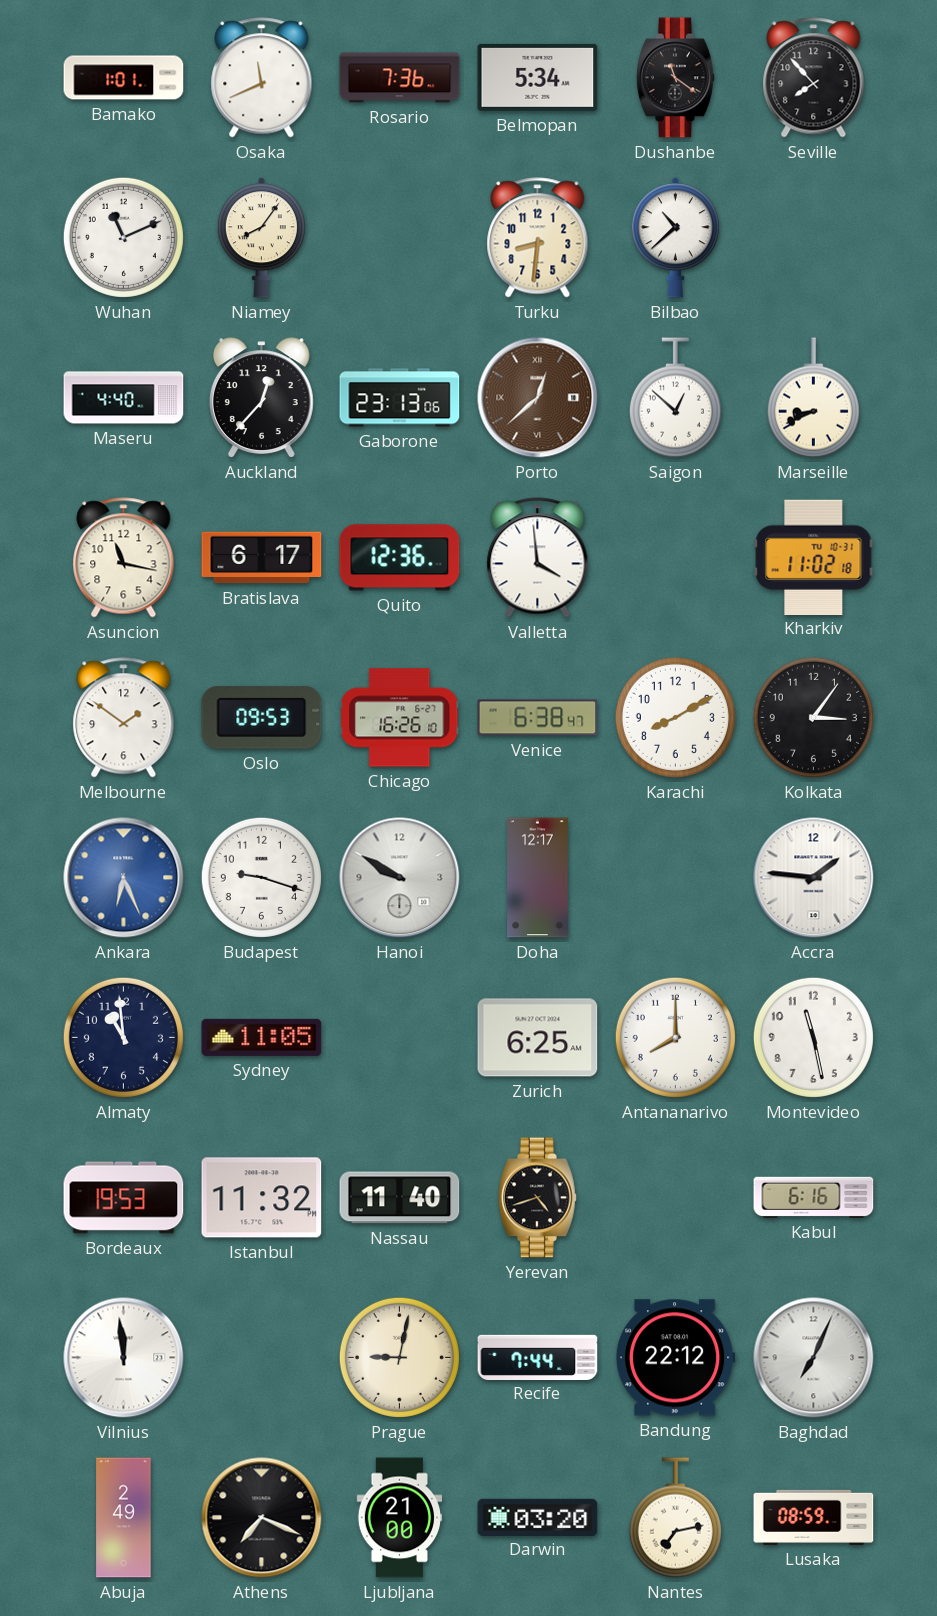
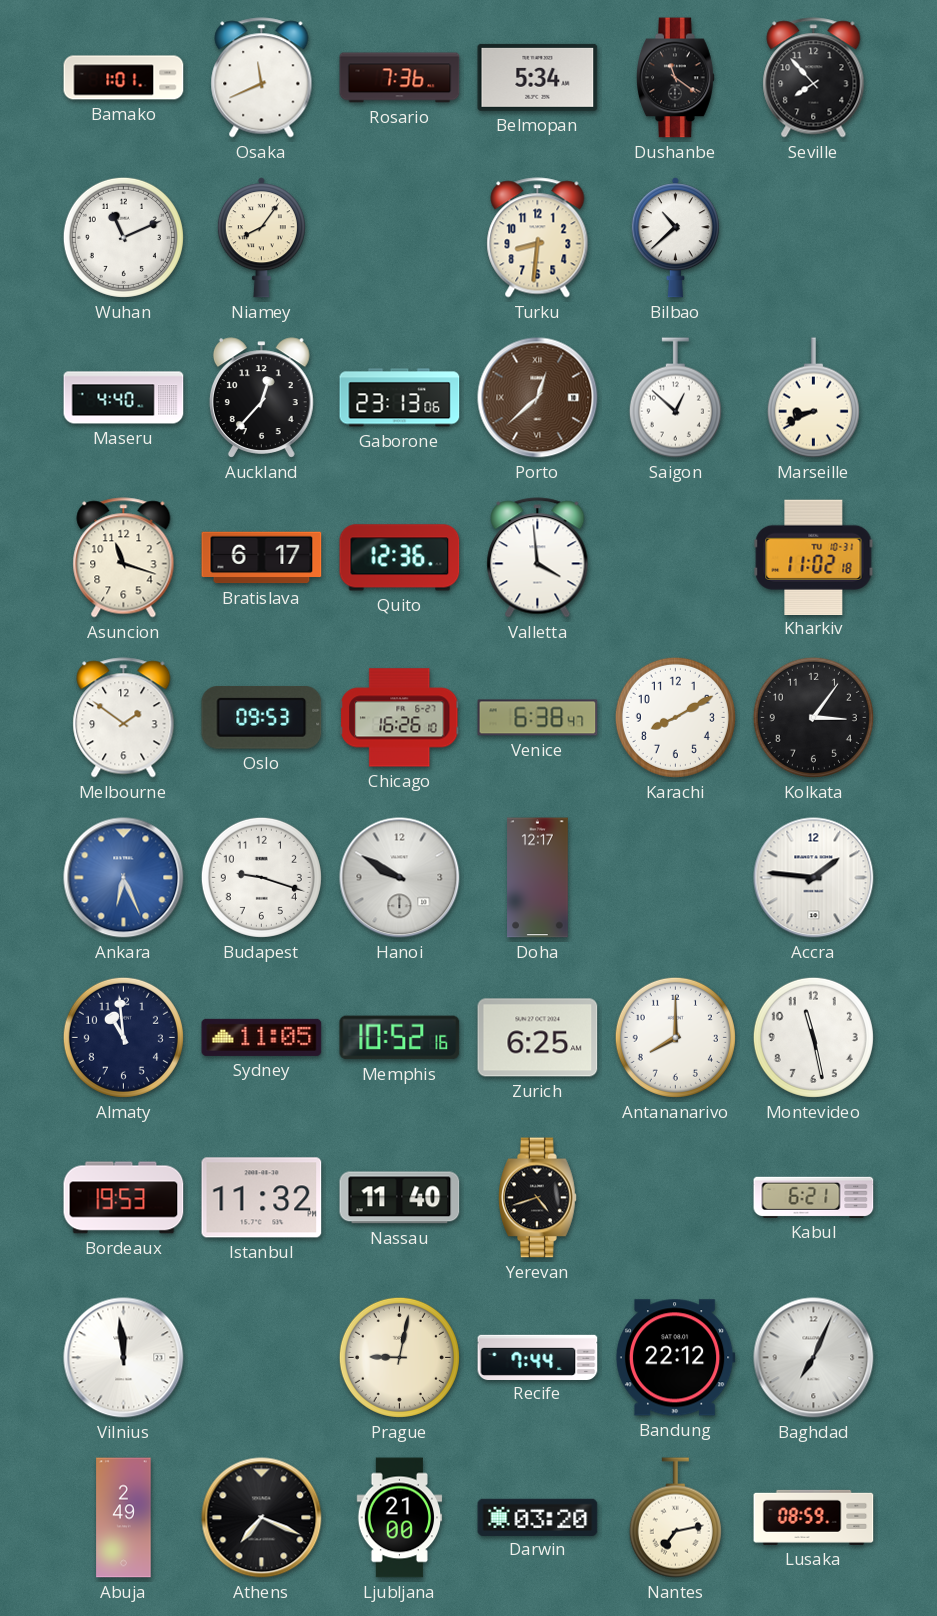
Asuncion: 11:17 -> 11:18 (124, 558)
Memphis: none -> 10:52 (400, 1038)
Kabul: 6:16 -> 6:21 (814, 1197)
